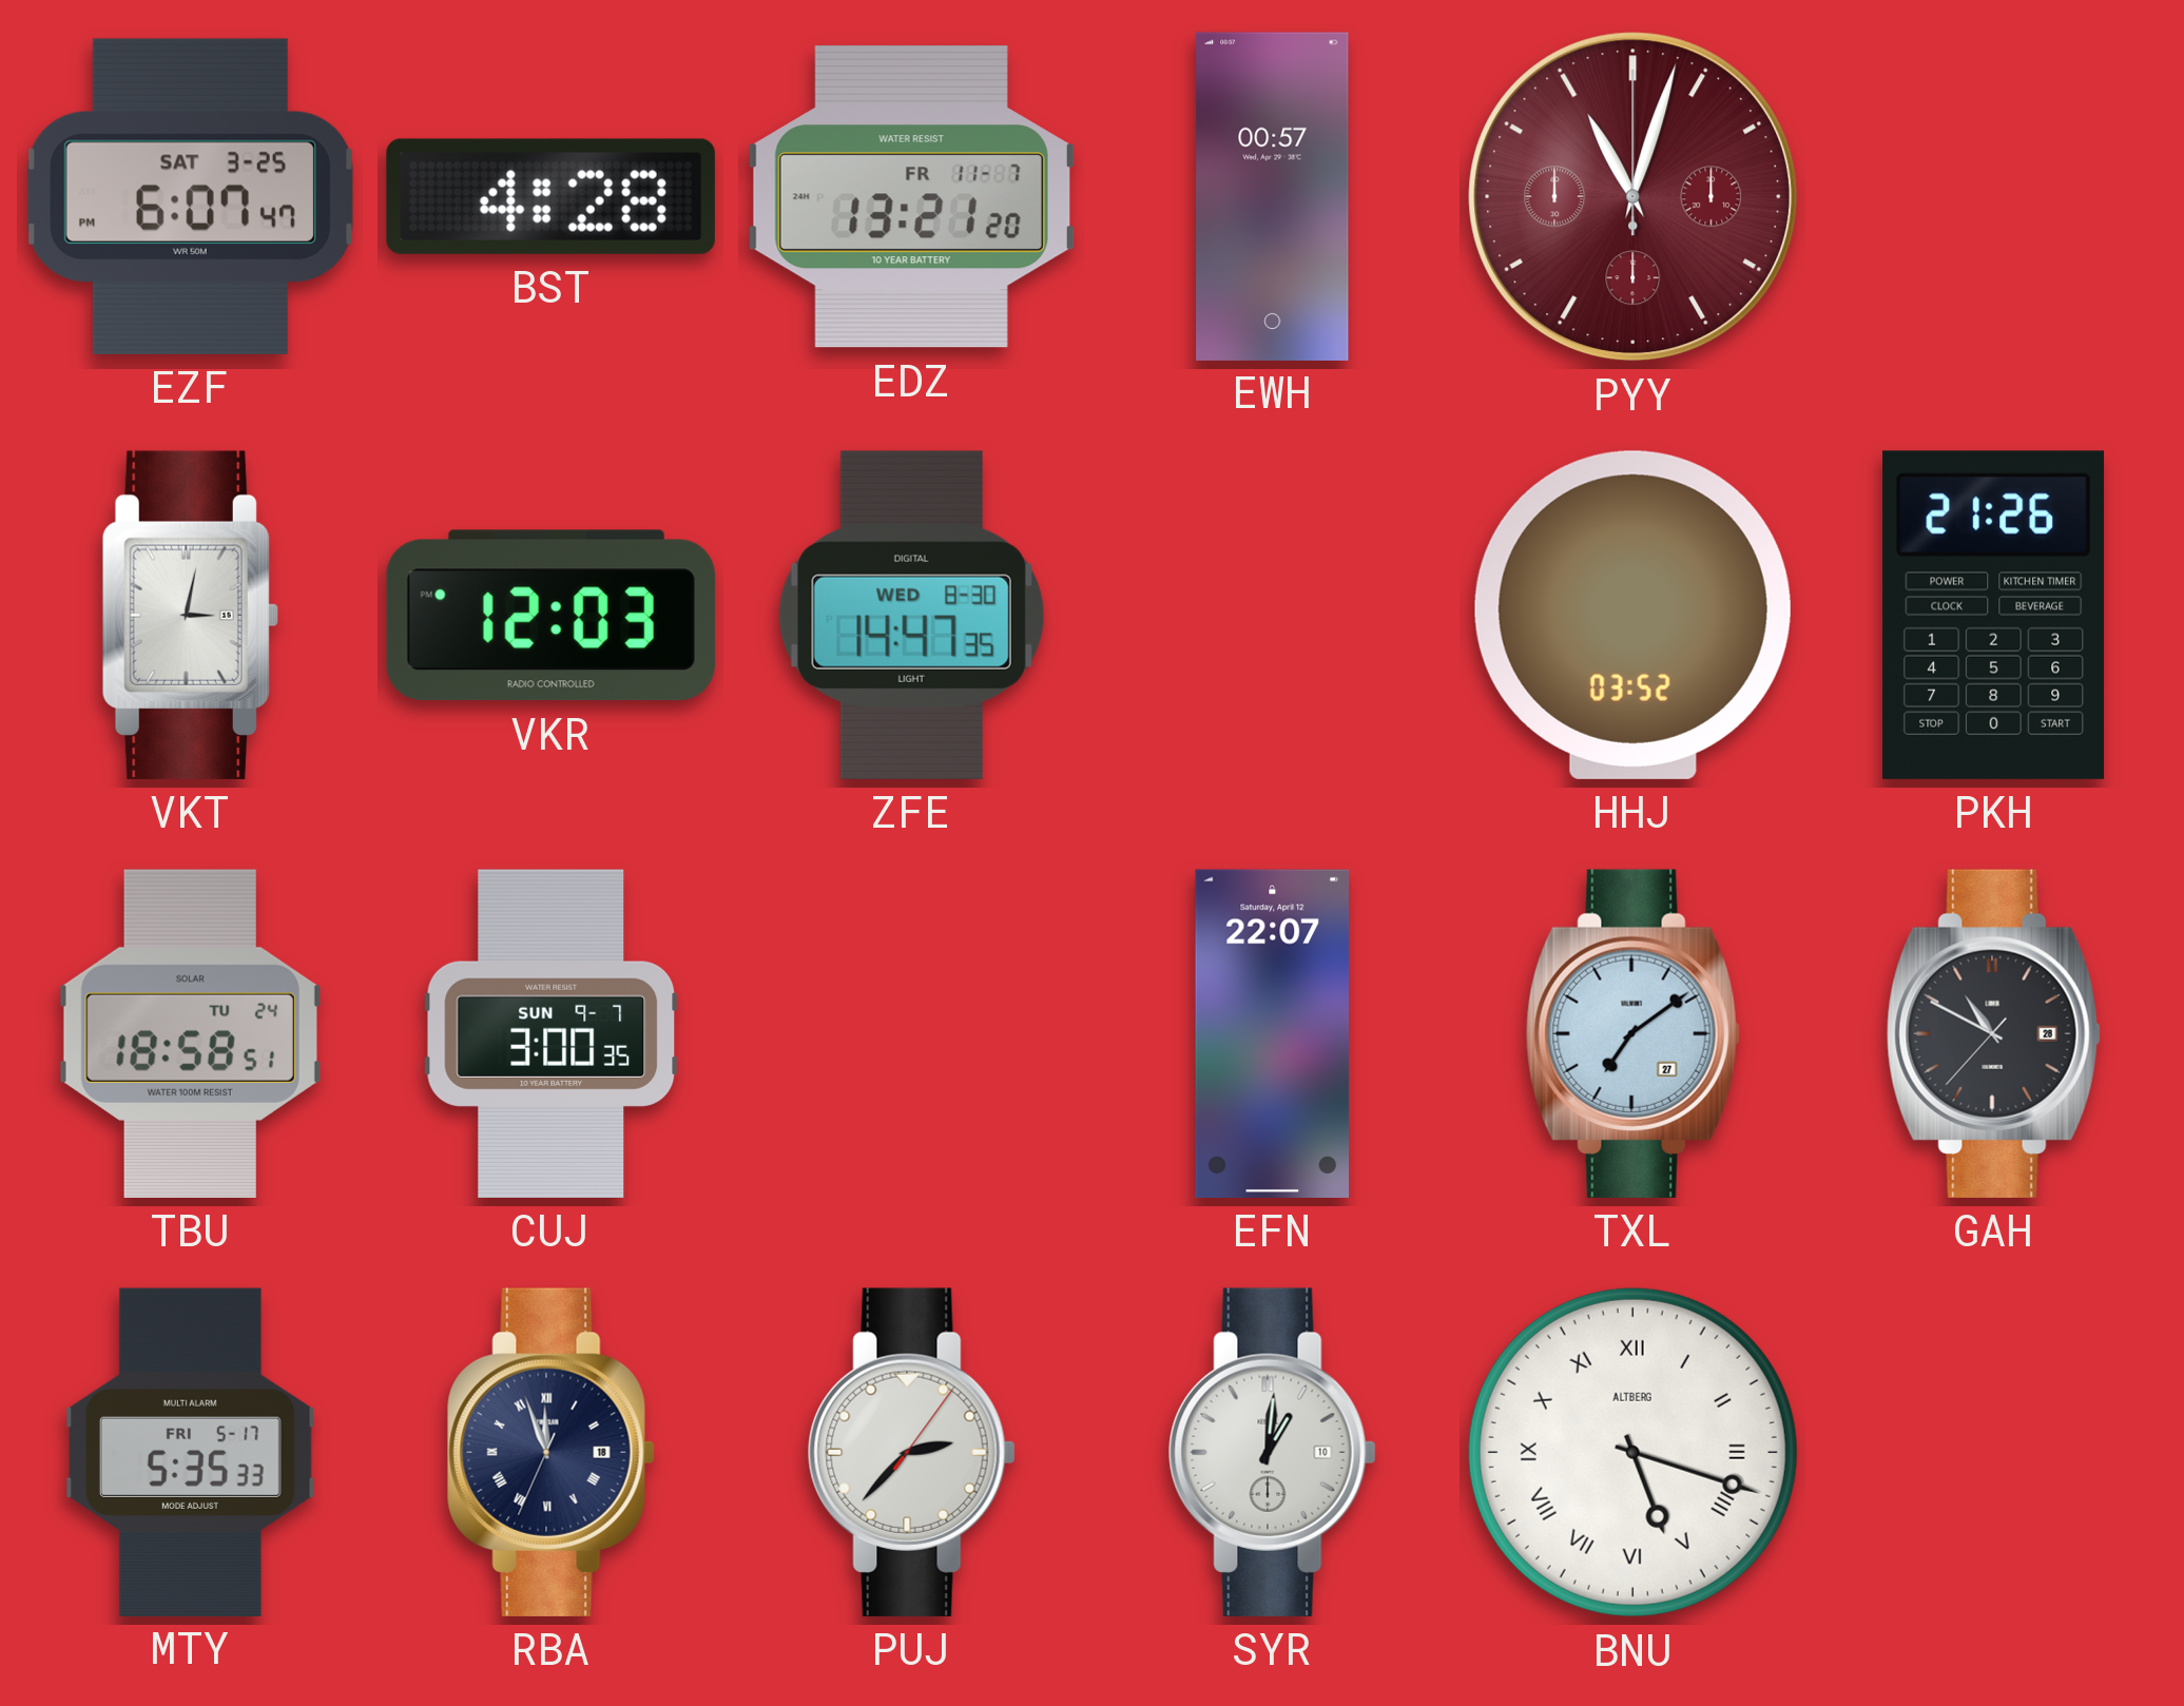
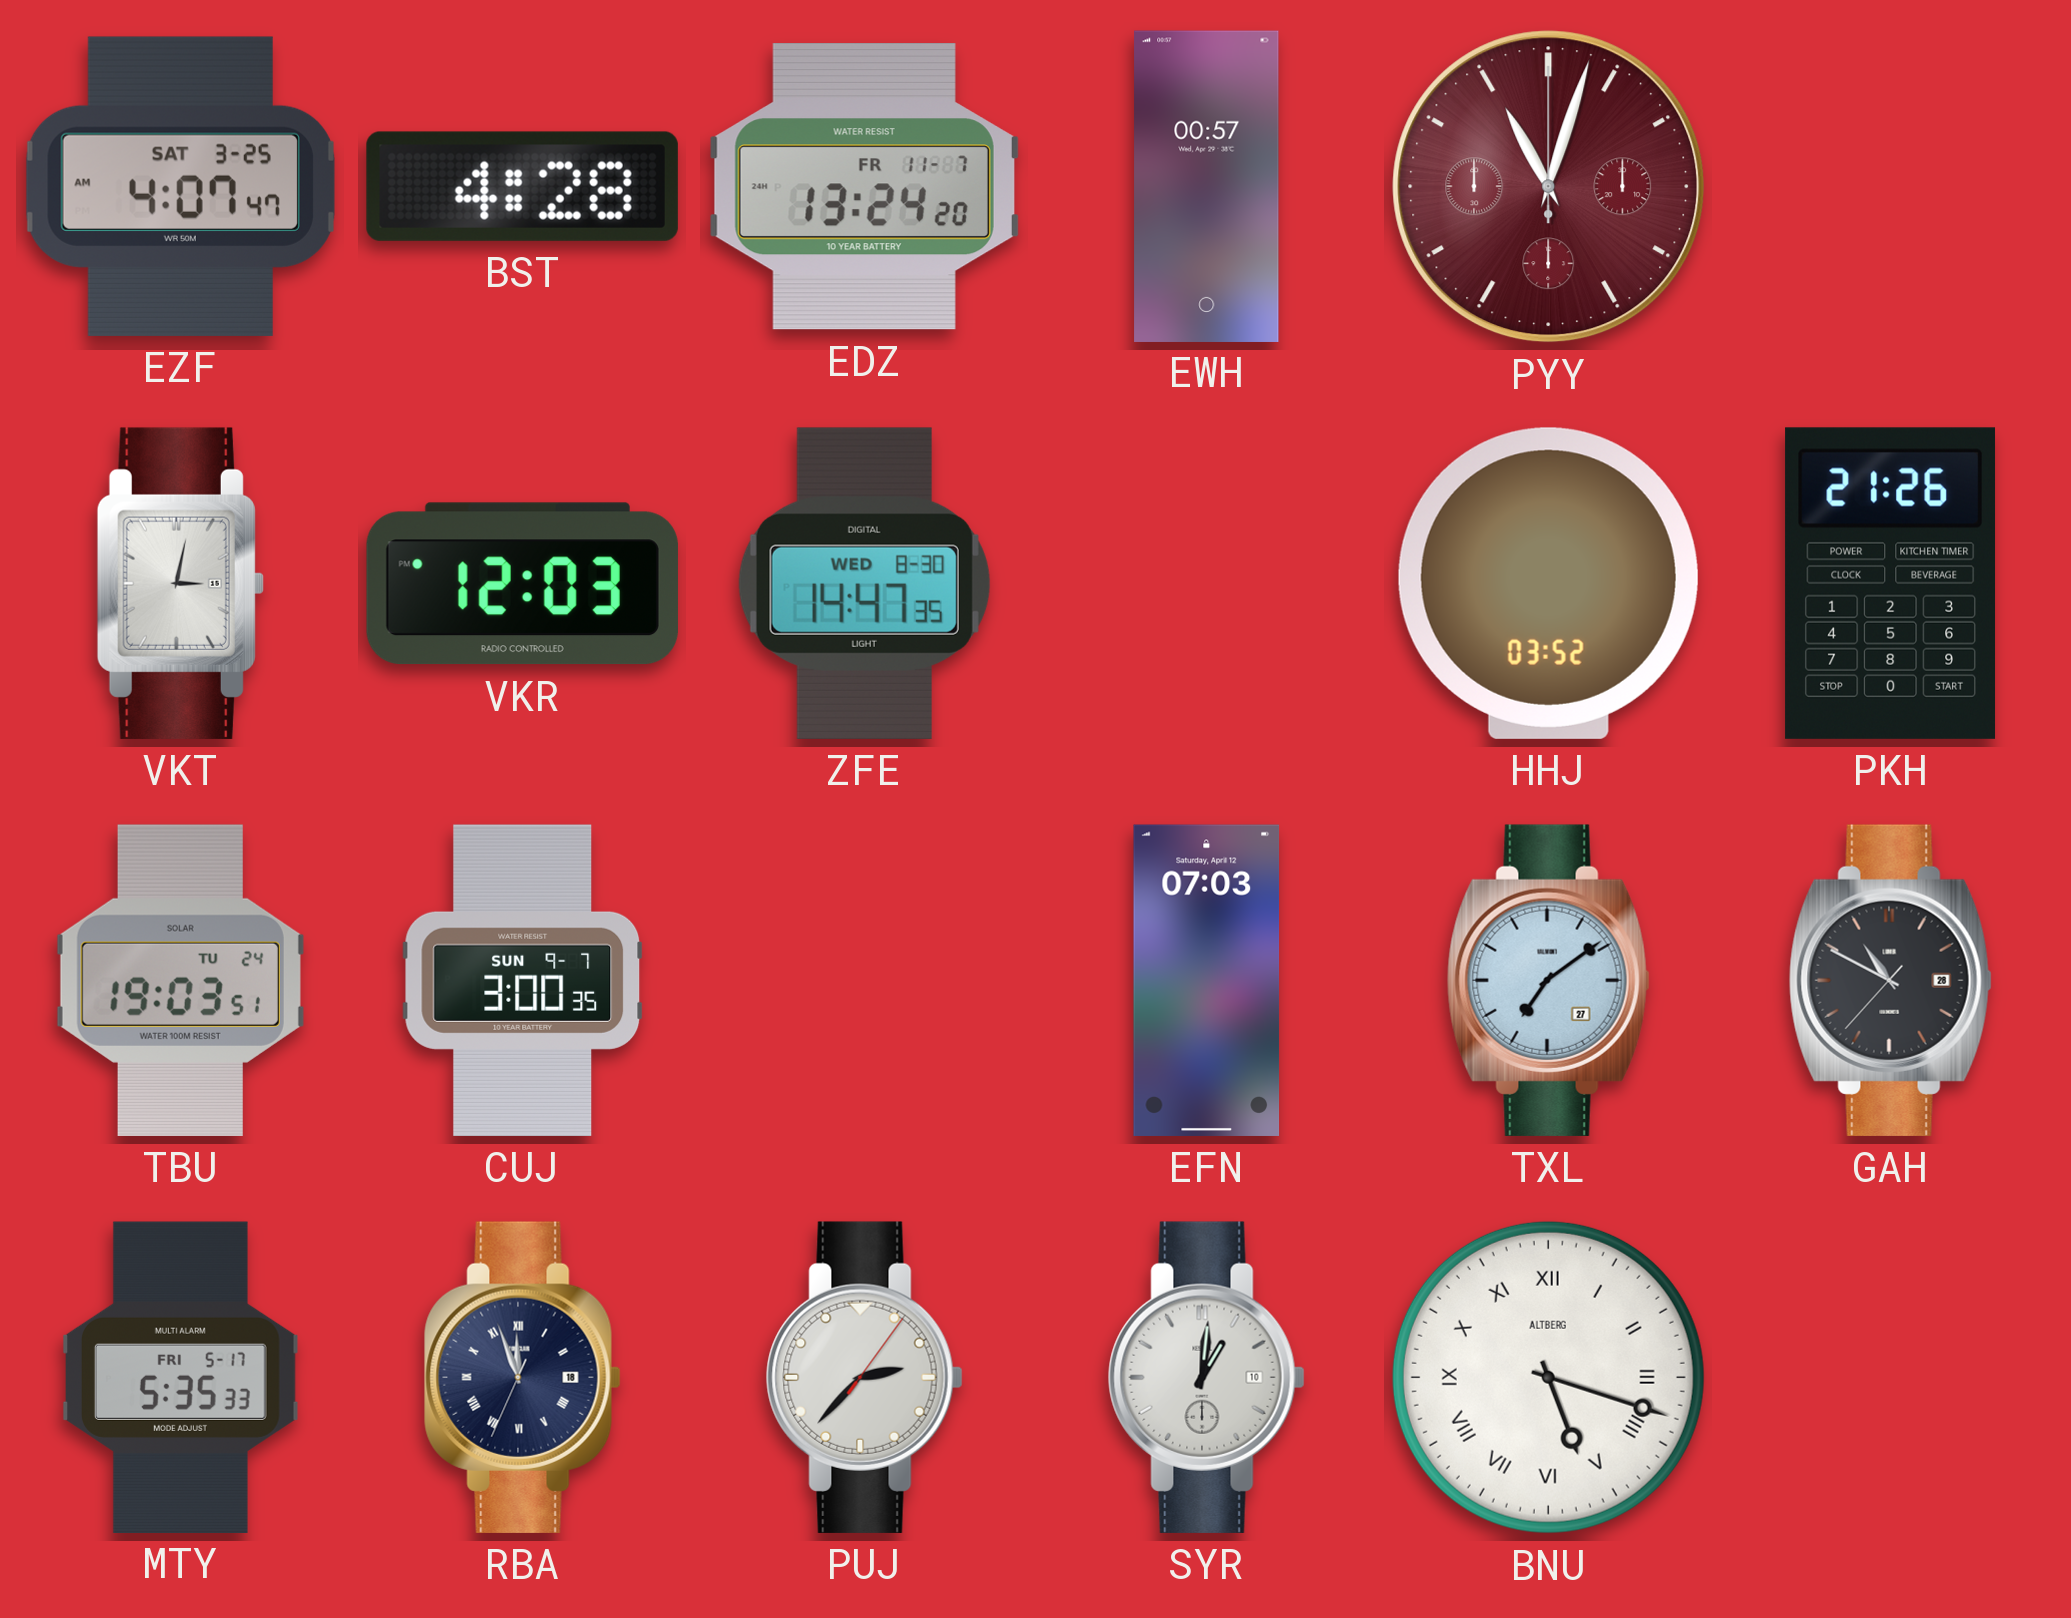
EZF: 6:07 -> 4:07 (180, 186)
EDZ: 13:21 -> 13:24 (864, 187)
TBU: 18:58 -> 19:03 (180, 980)
EFN: 22:07 -> 07:03 (1207, 980)
